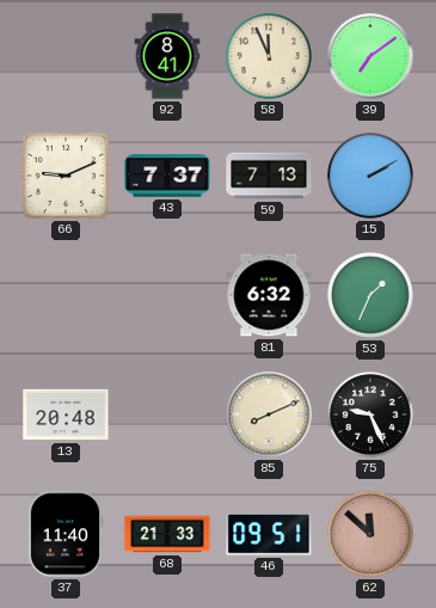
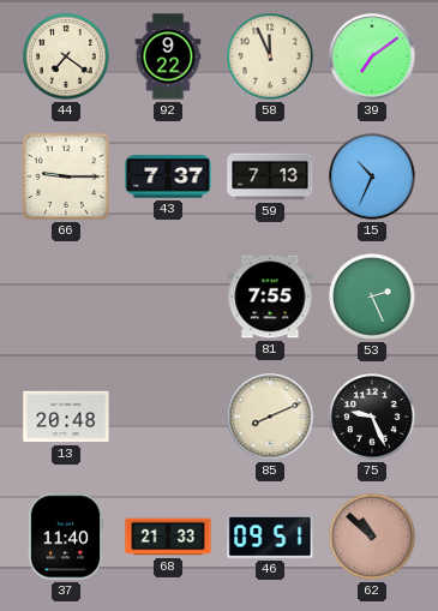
44: none -> 7:21 (66, 56)
92: 8:41 -> 9:22 (168, 56)
66: 9:11 -> 9:15 (66, 176)
15: 2:10 -> 10:34 (372, 176)
81: 6:32 -> 7:55 (270, 296)
53: 1:34 -> 2:26 (372, 296)
62: 11:52 -> 10:52 (372, 537)
